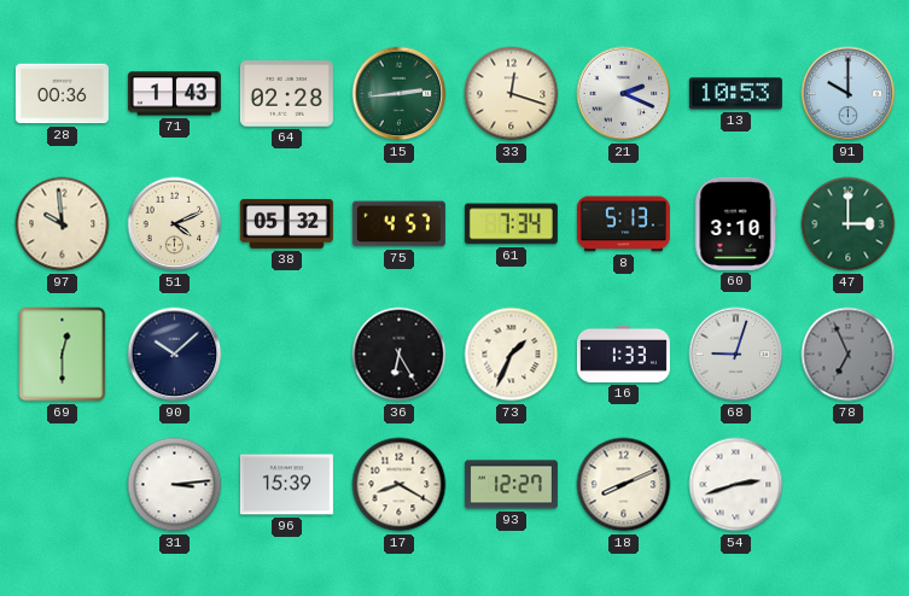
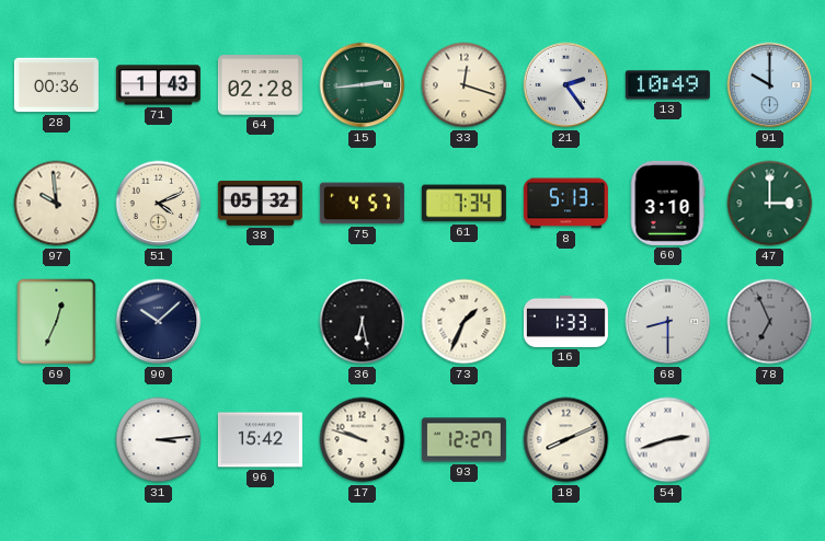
21: 2:19 -> 2:24 (566, 85)
13: 10:53 -> 10:49 (667, 85)
69: 12:30 -> 12:34 (57, 322)
36: 6:25 -> 6:28 (363, 322)
68: 9:03 -> 8:30 (668, 322)
96: 15:39 -> 15:42 (260, 440)
17: 8:20 -> 9:48 (363, 440)
